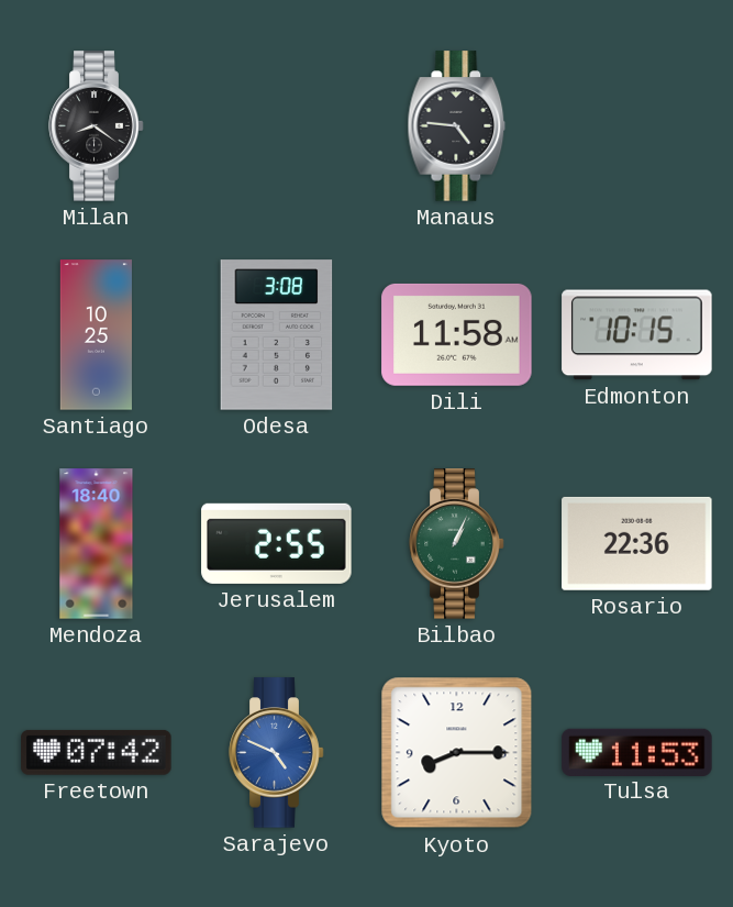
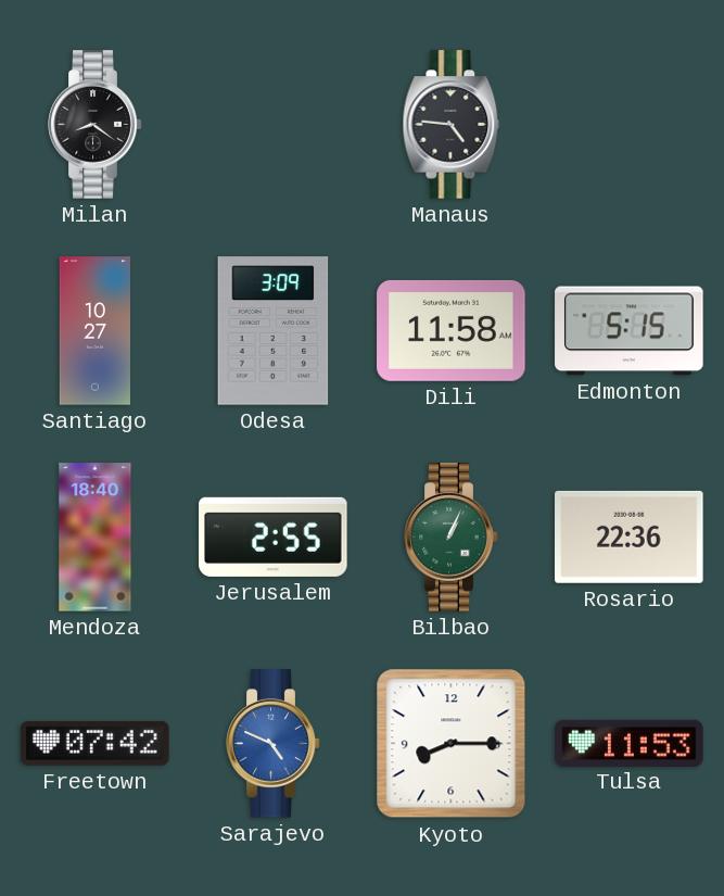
Santiago: 10:25 -> 10:27 (94, 331)
Odesa: 3:08 -> 3:09 (274, 331)
Edmonton: 10:15 -> 5:15 (630, 331)
